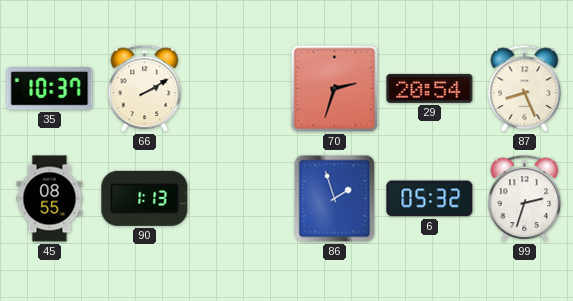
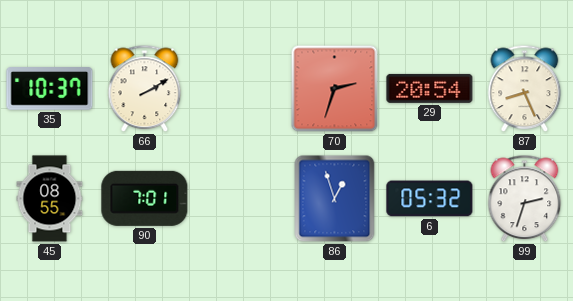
90: 1:13 -> 7:01 (145, 198)
86: 1:57 -> 12:57 (335, 199)
